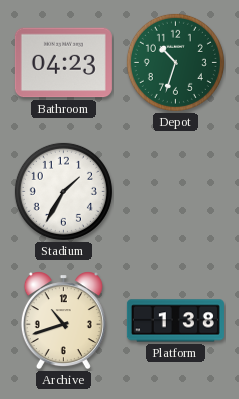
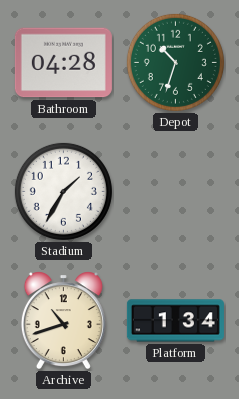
Bathroom: 04:23 -> 04:28 (63, 63)
Platform: 1:38 -> 1:34 (175, 321)
